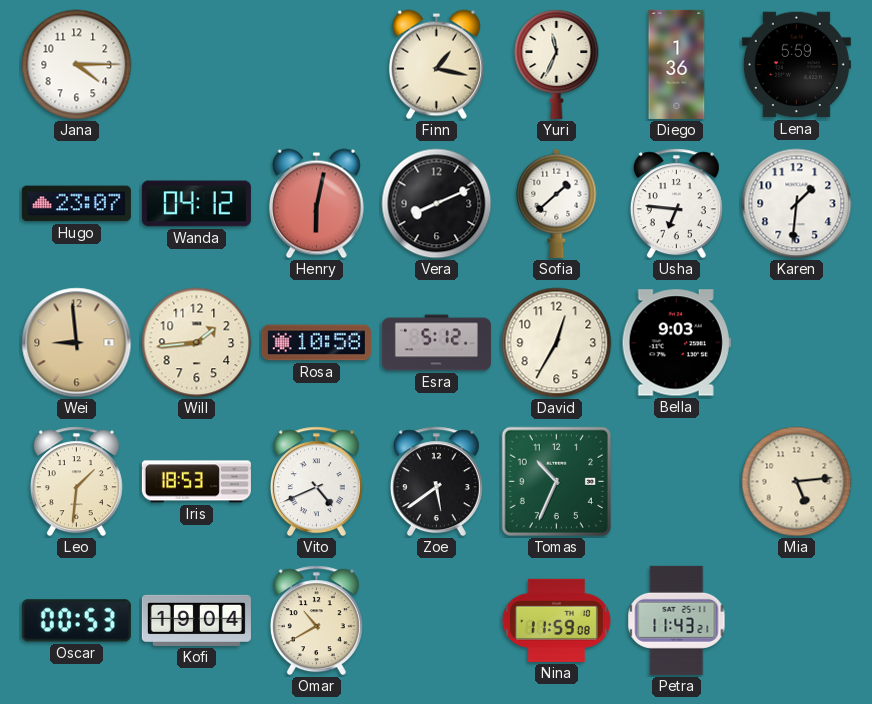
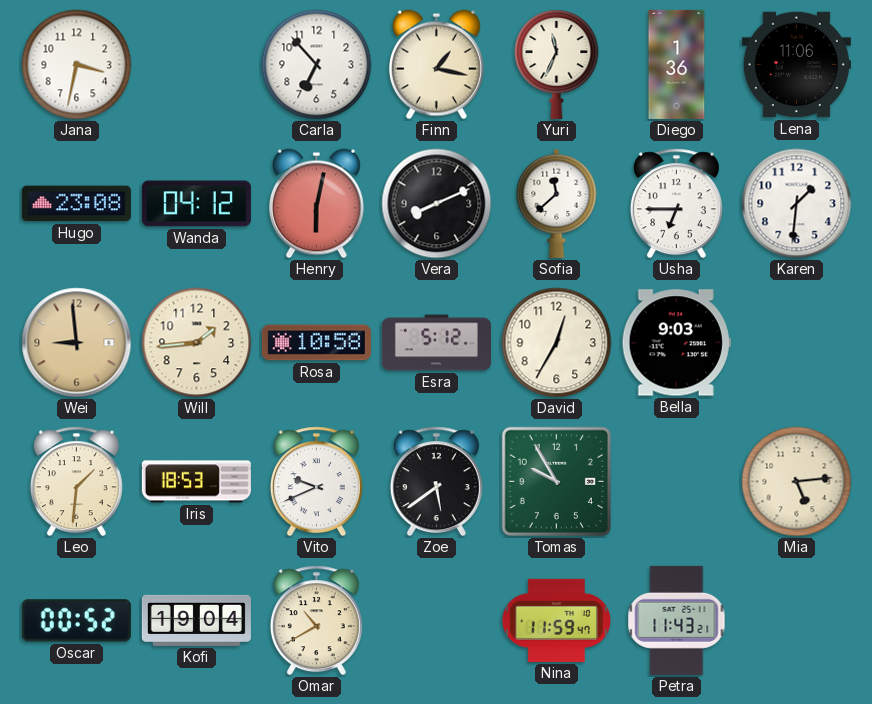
Jana: 4:15 -> 3:32 (77, 65)
Carla: none -> 6:53 (317, 65)
Lena: 5:59 -> 11:06 (796, 65)
Hugo: 23:07 -> 23:08 (76, 204)
Sofia: 1:38 -> 11:38 (557, 203)
Usha: 6:46 -> 6:45 (676, 204)
Vito: 4:41 -> 9:41 (316, 482)
Tomas: 10:34 -> 9:55 (556, 481)
Oscar: 00:53 -> 00:52 (76, 621)
Nina: 11:59:08 -> 11:59:47 (556, 620)
